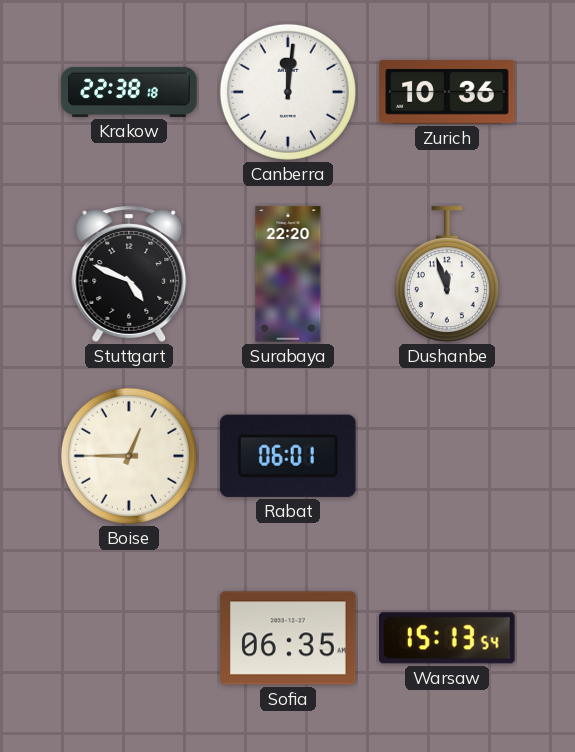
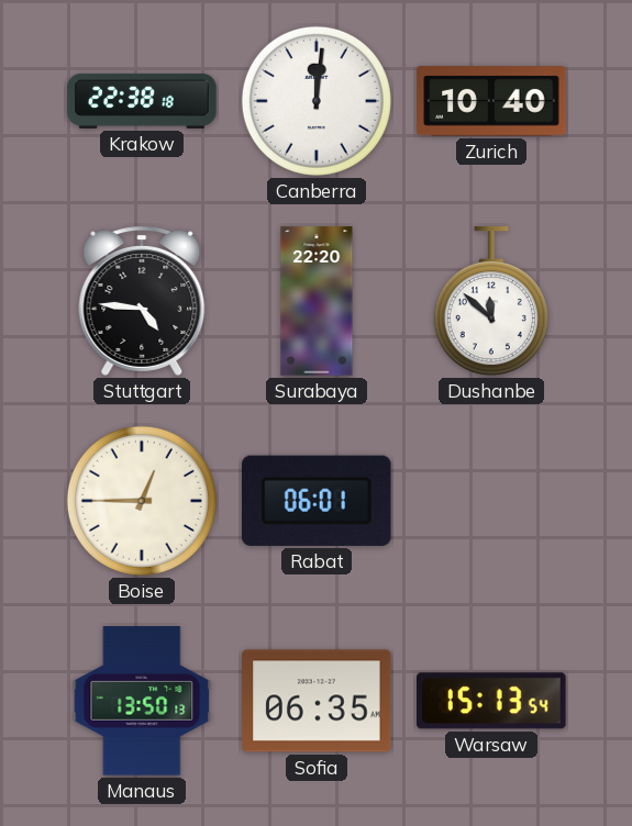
Zurich: 10:36 -> 10:40 (491, 101)
Stuttgart: 4:49 -> 4:46 (142, 301)
Dushanbe: 11:57 -> 11:52 (491, 302)
Manaus: none -> 13:50 (142, 701)
